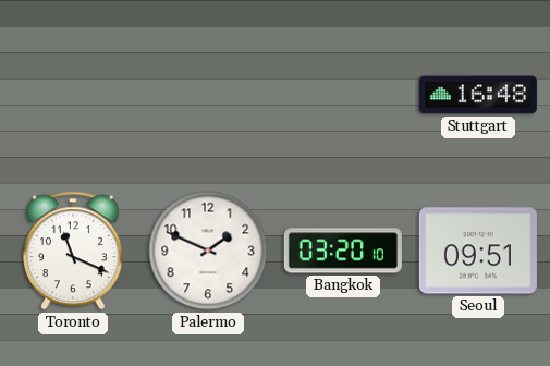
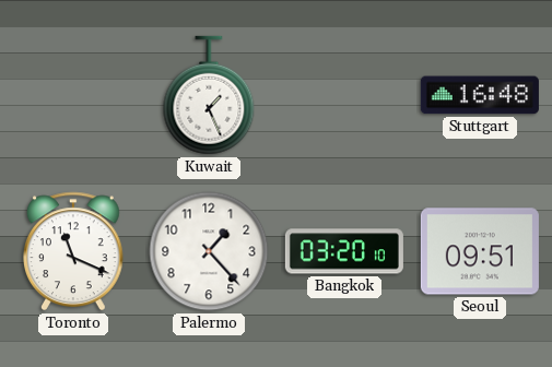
Kuwait: none -> 1:26 (209, 95)
Palermo: 1:49 -> 1:23 (209, 251)
